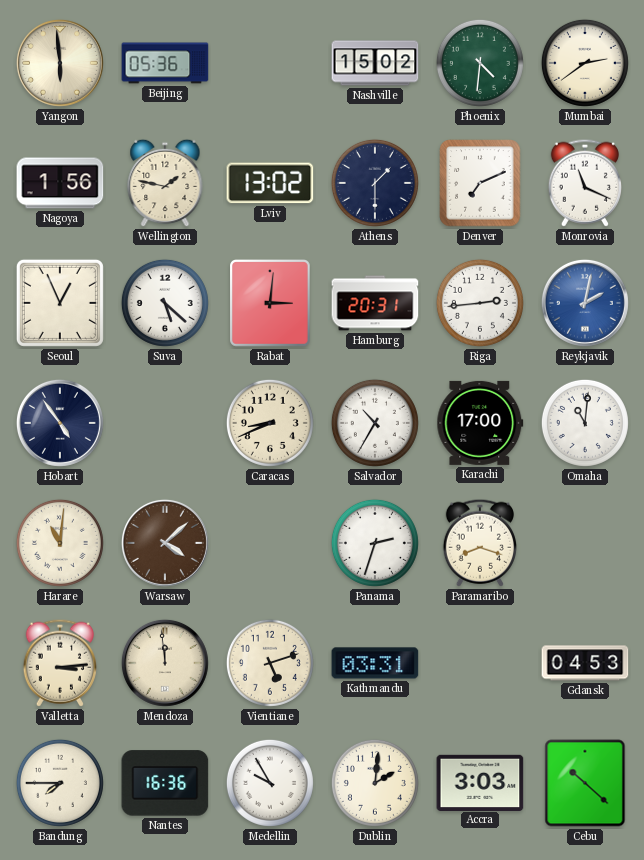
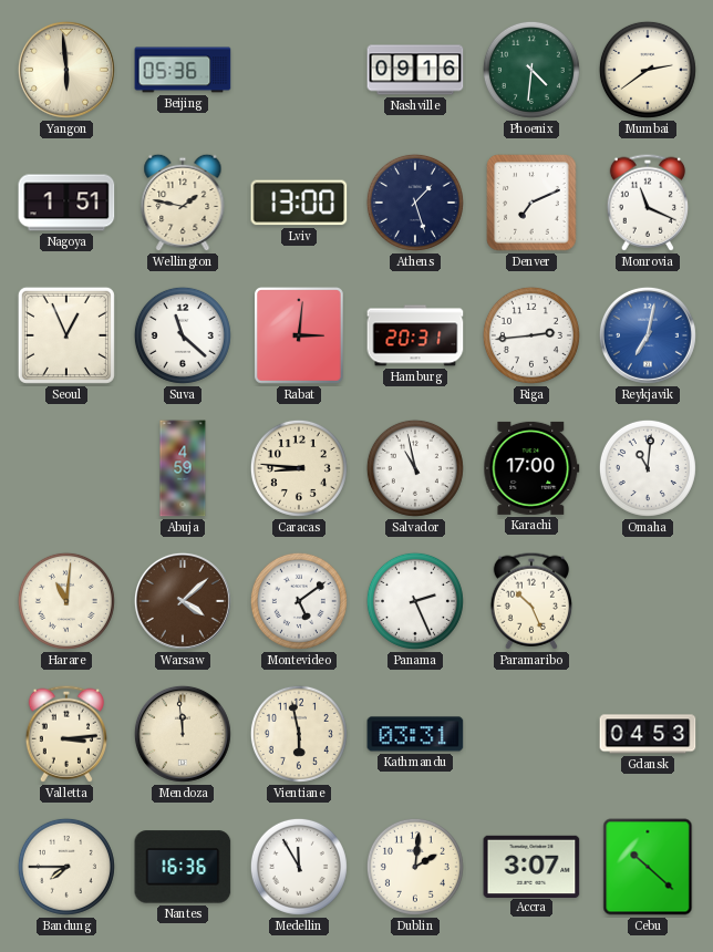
Nashville: 15:02 -> 09:16 (415, 70)
Nagoya: 1:56 -> 1:51 (66, 203)
Lviv: 13:02 -> 13:00 (299, 203)
Athens: 1:30 -> 1:27 (415, 203)
Suva: 5:22 -> 11:22 (183, 335)
Reykjavik: 2:02 -> 7:02 (648, 335)
Hobart: 4:54 -> none (60, 423)
Abuja: none -> 4:59 (183, 468)
Caracas: 8:41 -> 8:46 (299, 468)
Salvador: 10:35 -> 10:58 (415, 468)
Montevideo: none -> 5:09 (299, 601)
Panama: 2:33 -> 2:26 (415, 601)
Paramaribo: 8:18 -> 10:26 (530, 601)
Vientiane: 5:12 -> 5:58 (299, 734)
Medellin: 9:55 -> 11:55 (299, 867)
Accra: 3:03 -> 3:07 (531, 866)
